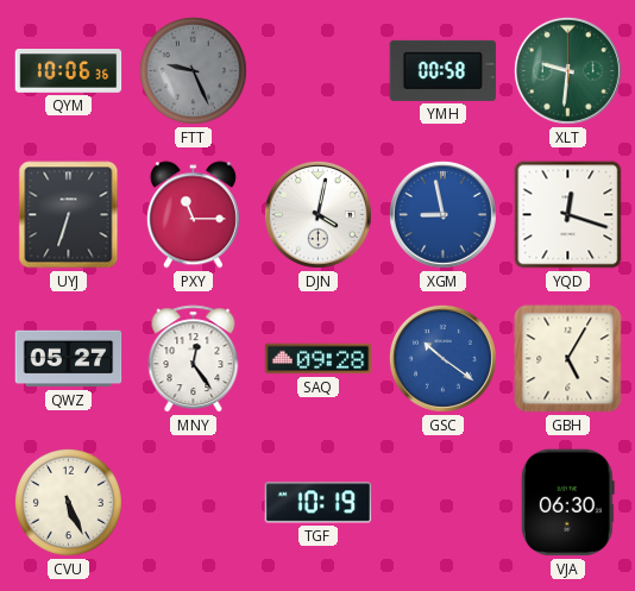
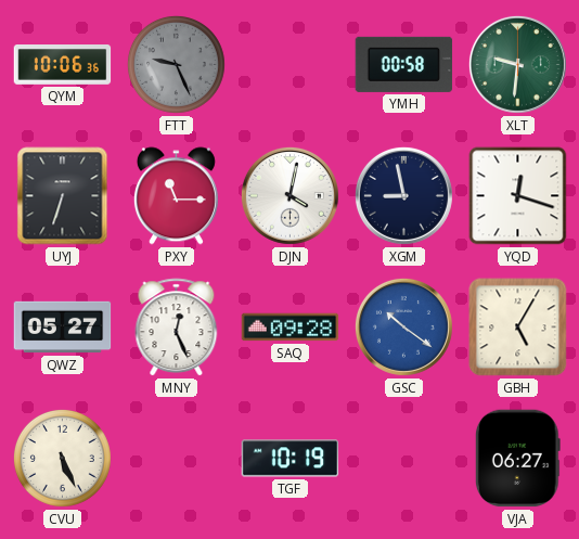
XGM dial: blue -> navy (403, 195)
MNY: 12:24 -> 12:26 (177, 328)
VJA: 06:30 -> 06:27 (517, 459)
